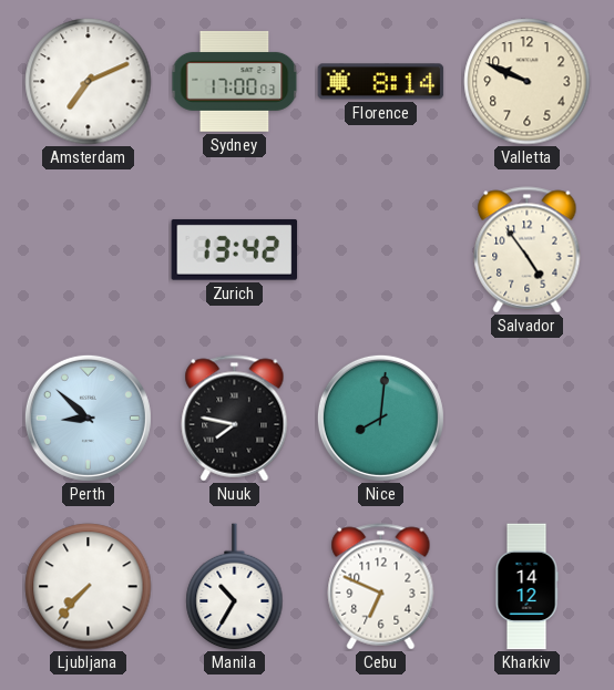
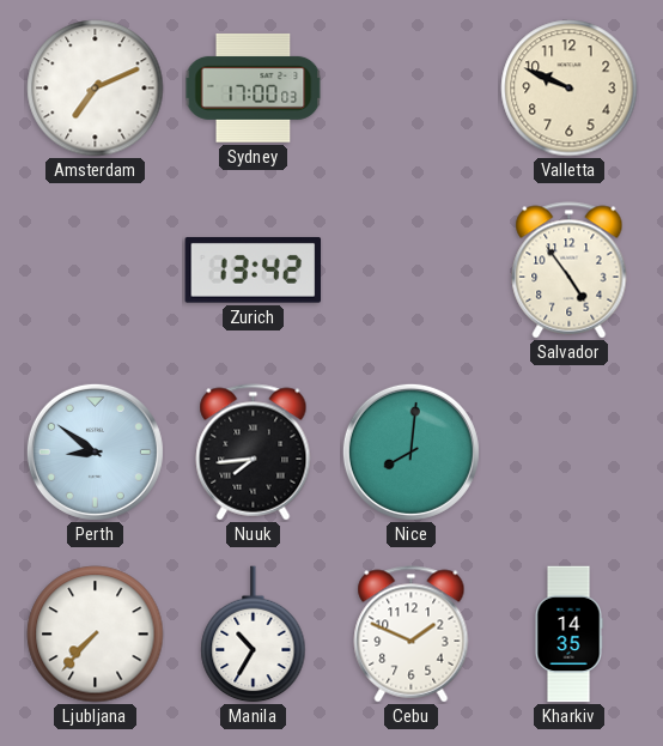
Florence: 8:14 -> none (381, 82)
Perth: 8:52 -> 8:51 (95, 451)
Nuuk: 7:47 -> 7:44 (254, 453)
Cebu: 6:49 -> 1:49 (412, 635)
Kharkiv: 14:12 -> 14:35 (568, 635)
